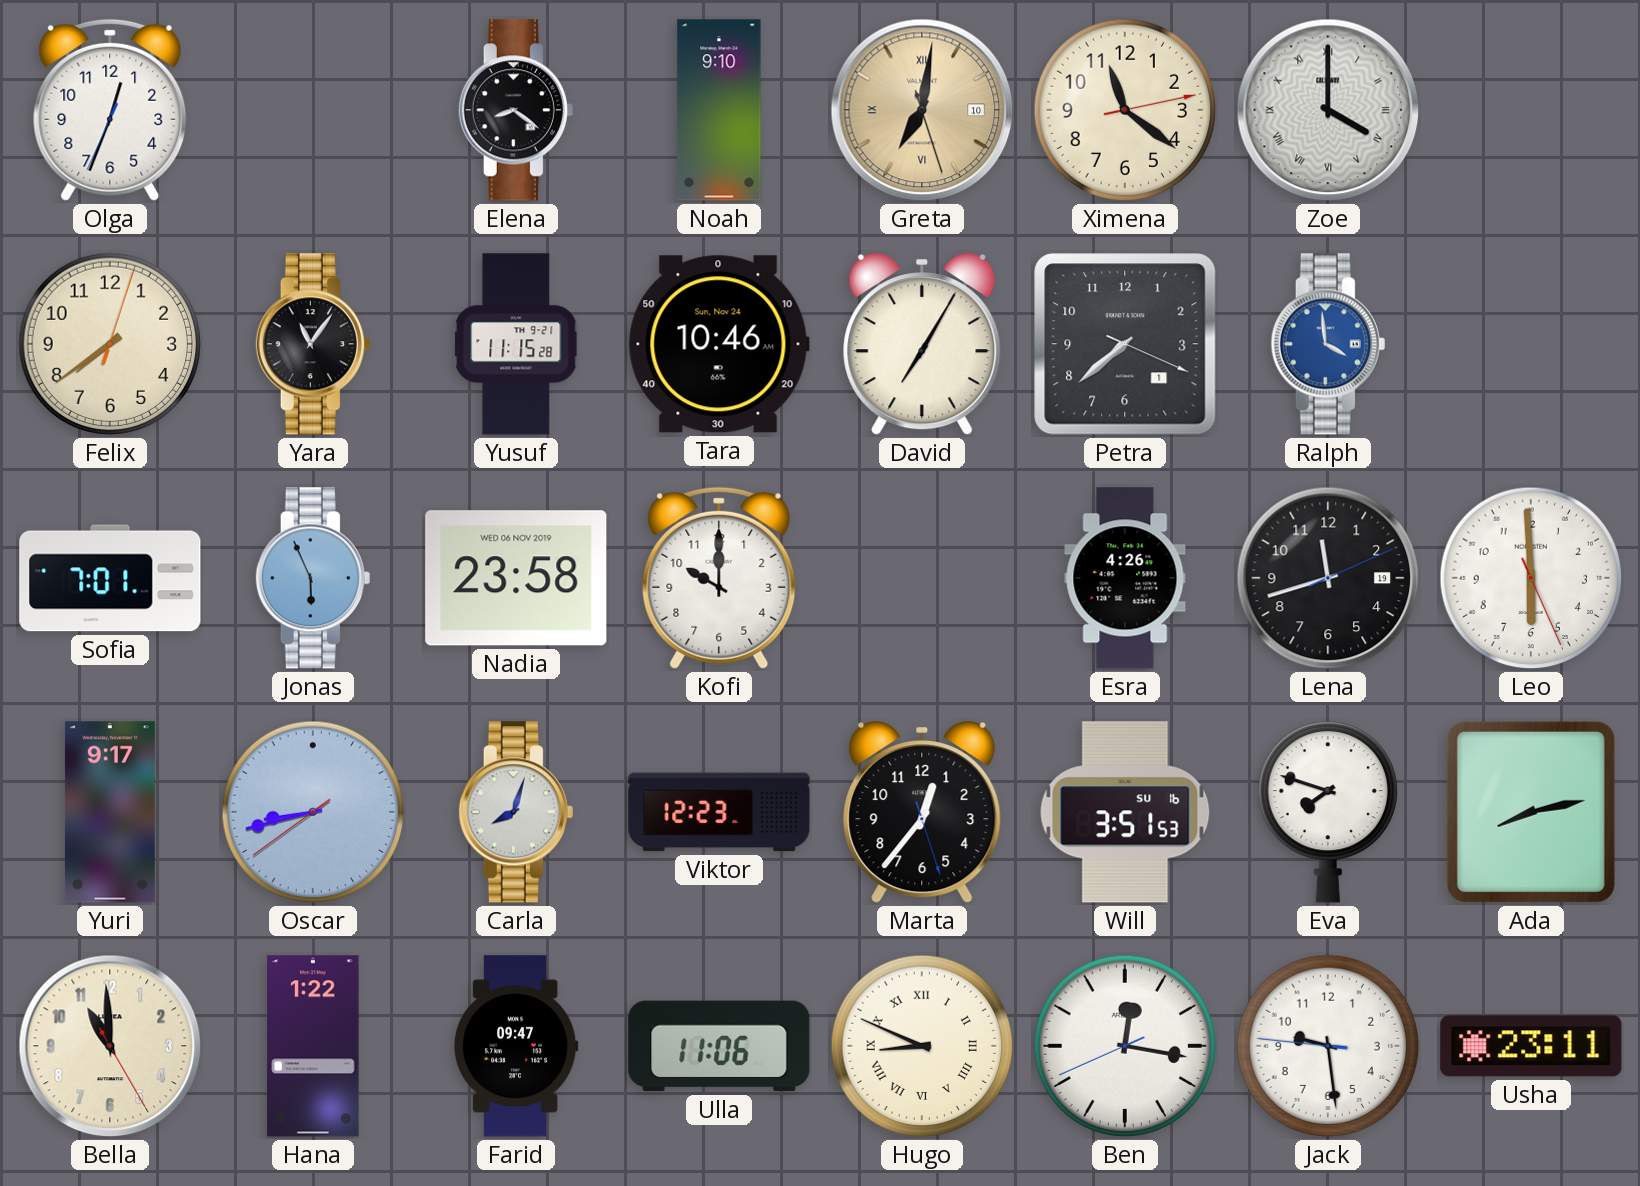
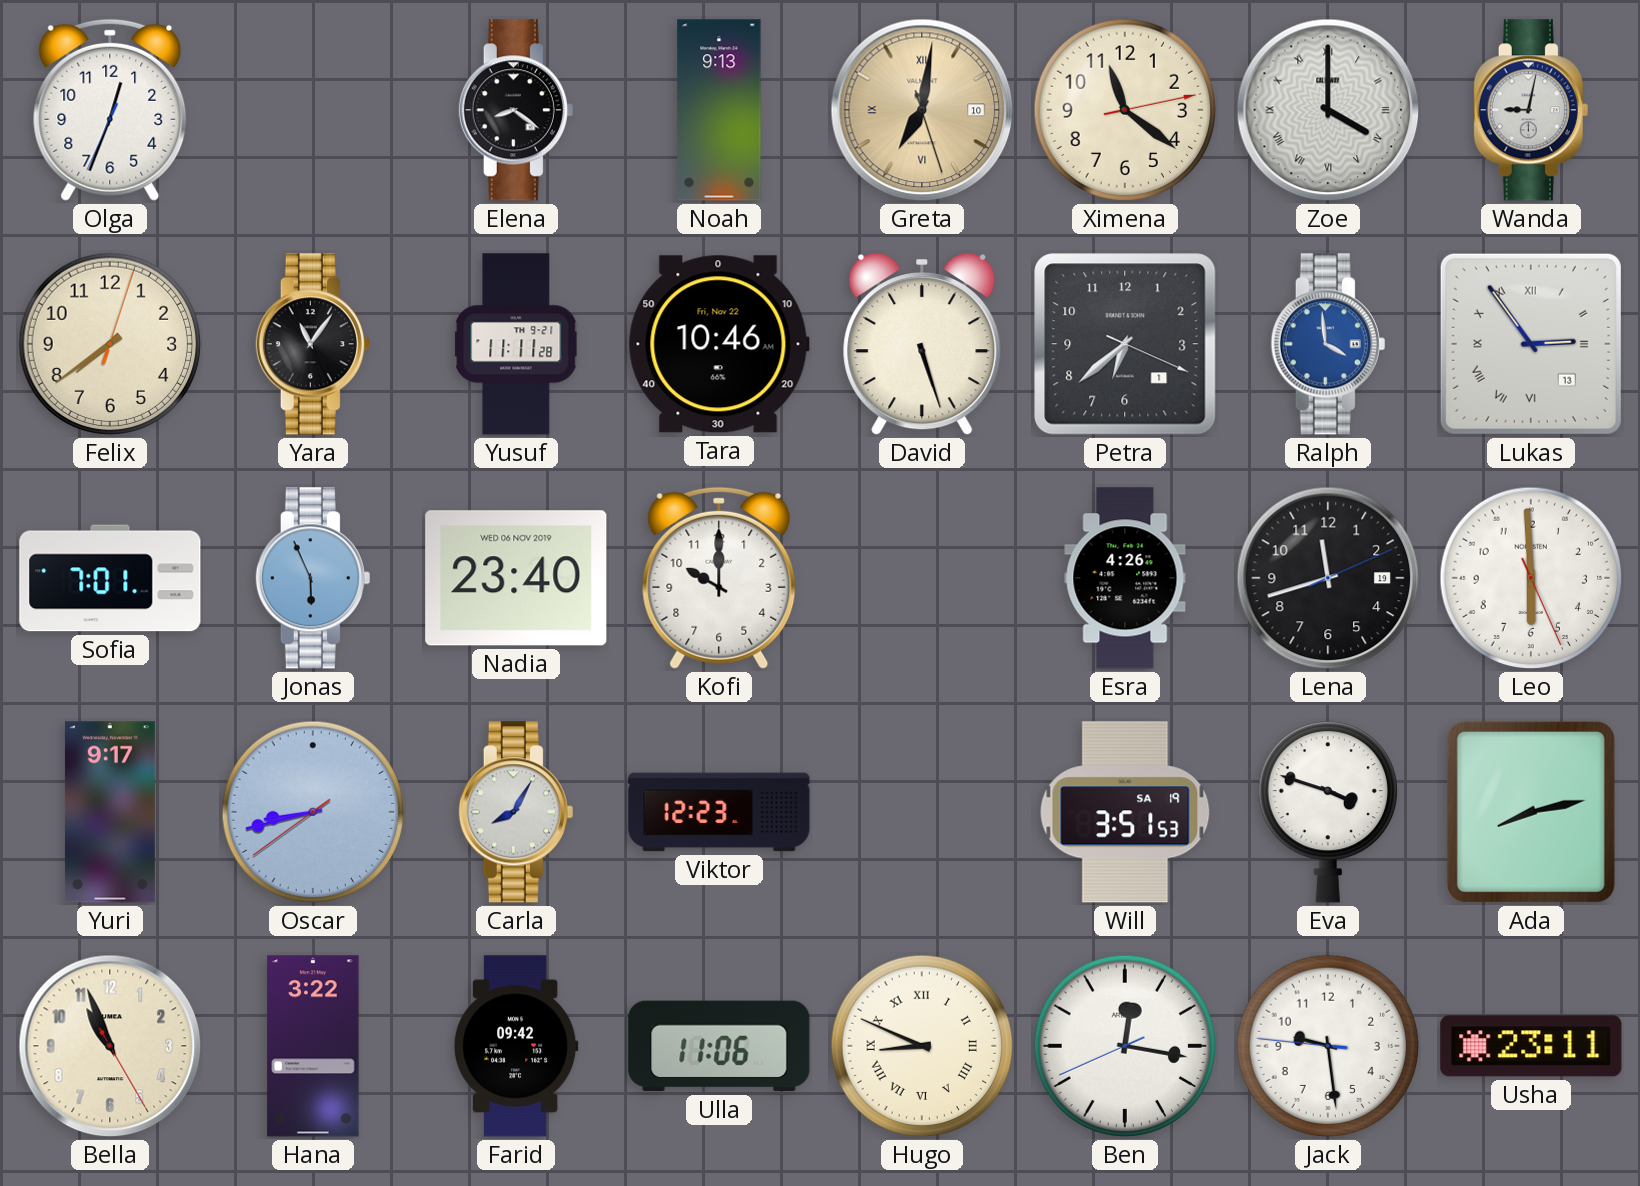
Noah: 9:10 -> 9:13 (719, 110)
Wanda: none -> 9:02 (1531, 110)
Yusuf: 11:15 -> 11:11 (516, 344)
Tara date: Sun, Nov 24 -> Fri, Nov 22 (719, 344)
David: 7:05 -> 5:27 (922, 345)
Petra: 7:38 -> 6:38 (1125, 344)
Lukas: none -> 2:54 (1531, 344)
Nadia: 23:58 -> 23:40 (516, 578)
Carla: 8:03 -> 8:05 (516, 812)
Marta: 12:36 -> none (922, 813)
Will date: SU 16 -> SA 19 (1125, 812)
Eva: 7:48 -> 3:48 (1328, 812)
Bella: 10:59 -> 10:56 (110, 1046)
Hana: 1:22 -> 3:22 (313, 1046)
Farid: 09:47 -> 09:42 (516, 1046)
